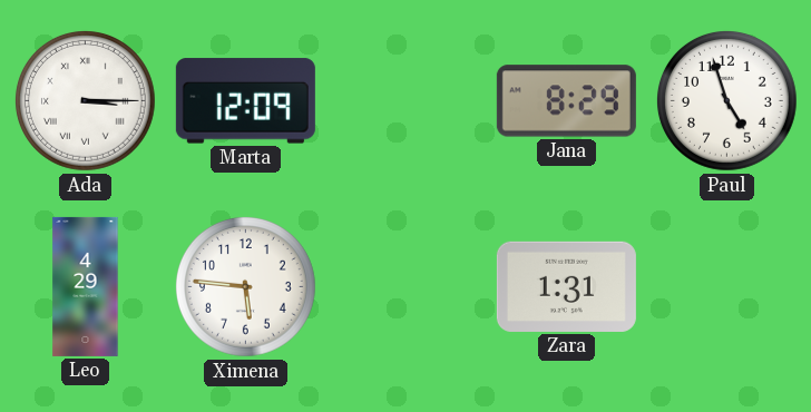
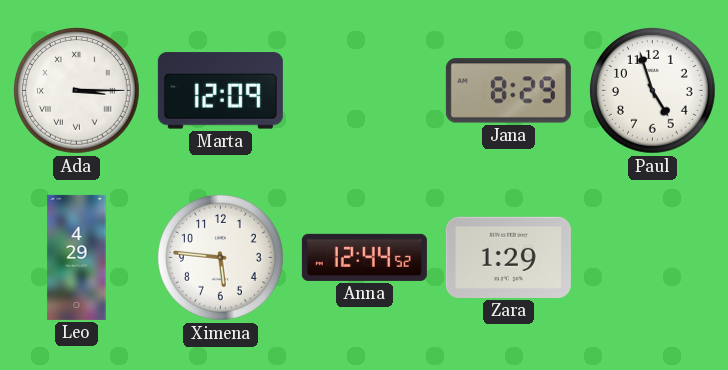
Anna: none -> 12:44 (364, 257)
Zara: 1:31 -> 1:29 (508, 257)
